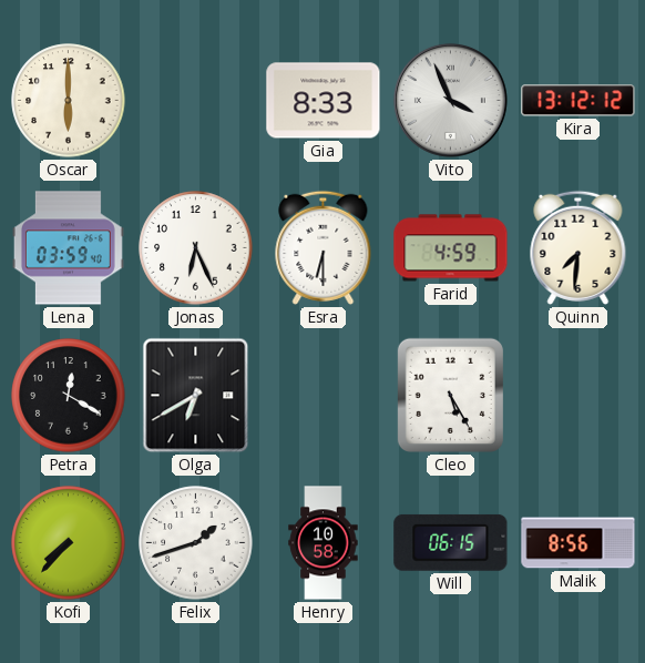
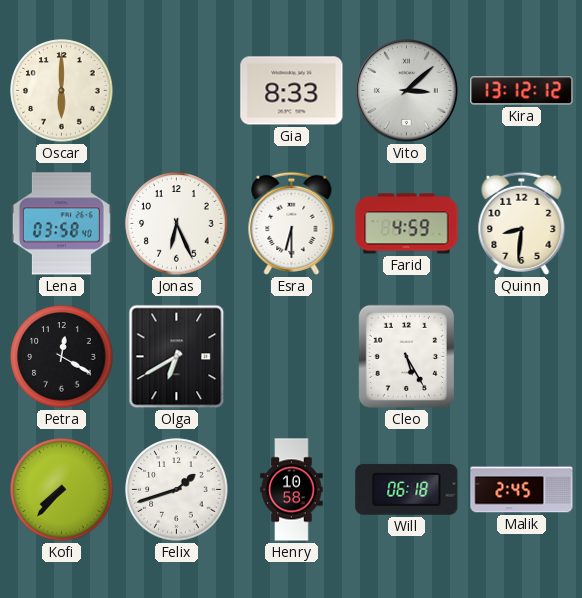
Vito: 3:56 -> 3:08 (406, 90)
Lena: 03:59 -> 03:58 (61, 224)
Quinn: 7:31 -> 8:31 (522, 223)
Will: 06:15 -> 06:18 (407, 489)
Malik: 8:56 -> 2:45 (522, 490)
